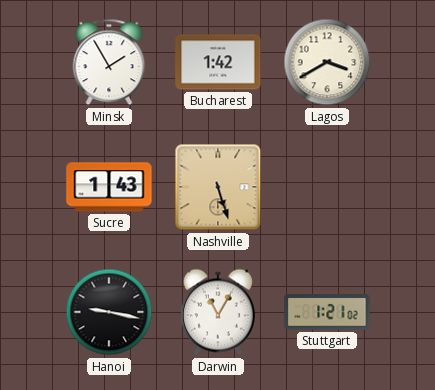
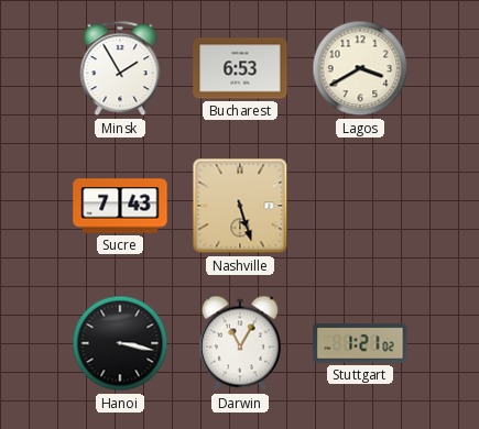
Bucharest: 1:42 -> 6:53 (240, 68)
Sucre: 1:43 -> 7:43 (120, 206)
Hanoi: 9:17 -> 3:17 (120, 343)
